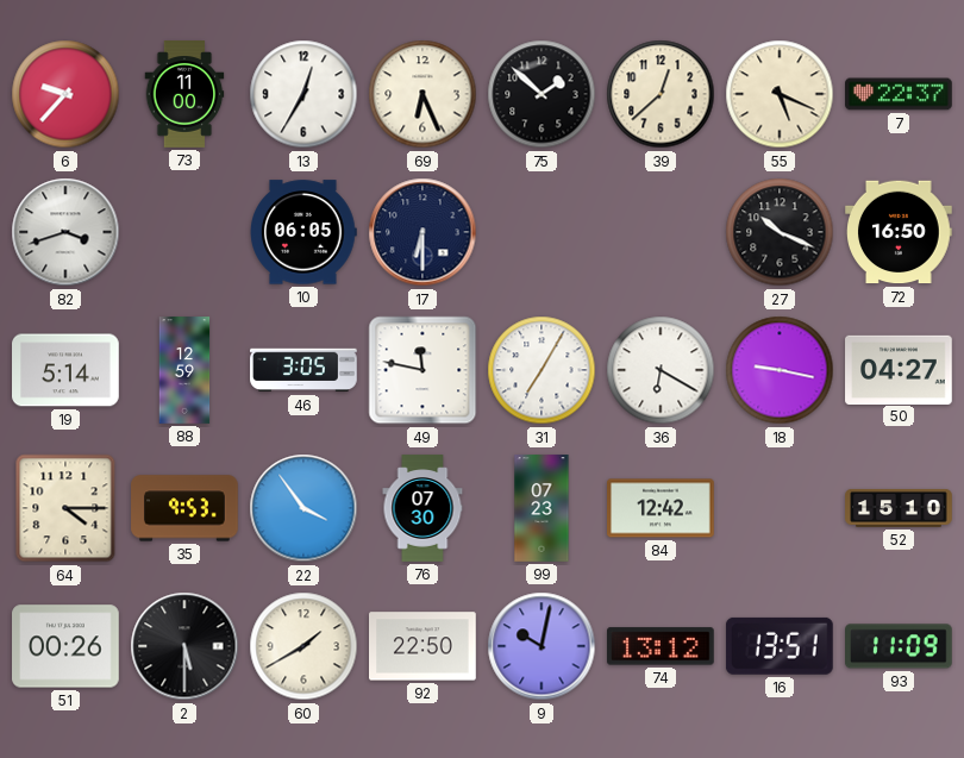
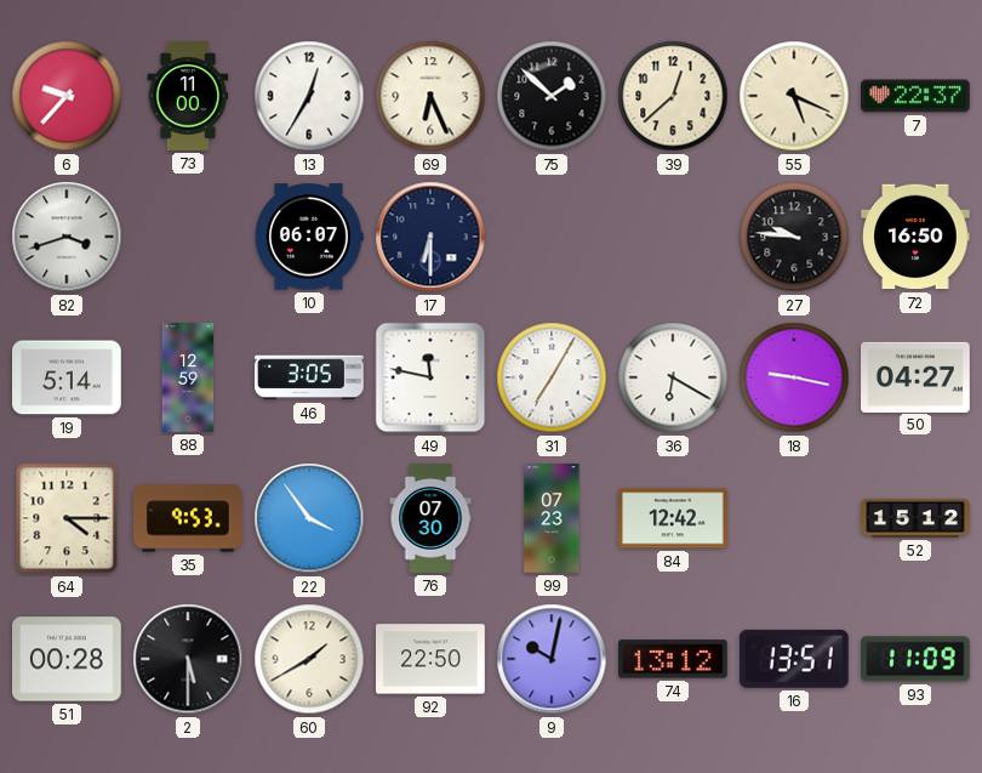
10: 06:05 -> 06:07 (310, 237)
27: 10:19 -> 9:46 (794, 237)
52: 15:10 -> 15:12 (915, 518)
51: 00:26 -> 00:28 (68, 659)
